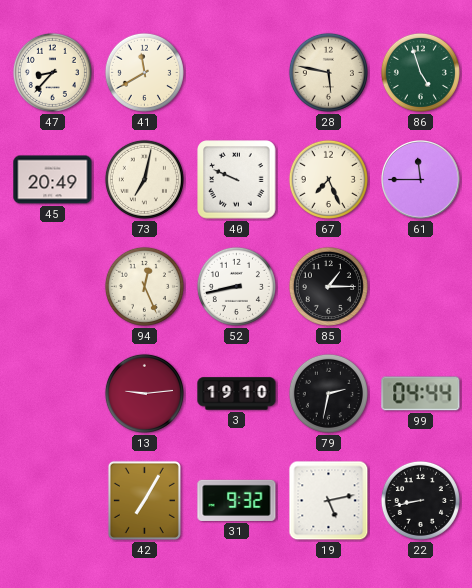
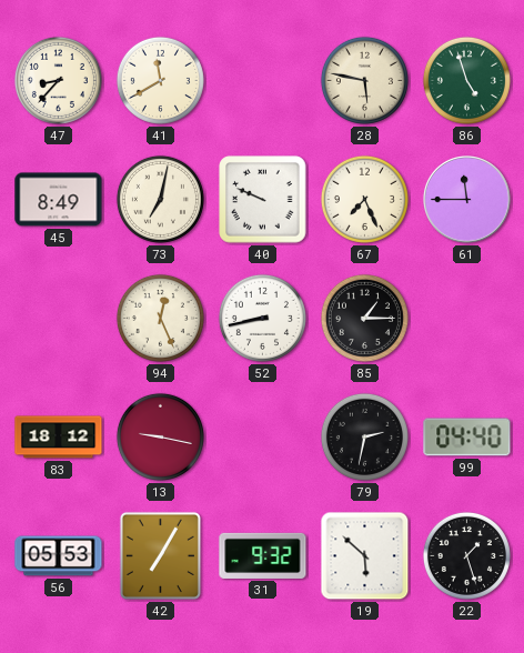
45: 20:49 -> 8:49 (59, 200)
83: none -> 18:12 (59, 438)
13: 9:14 -> 9:17 (160, 436)
3: 19:10 -> none (237, 394)
99: 04:44 -> 04:40 (467, 438)
56: none -> 05:53 (59, 556)
19: 5:13 -> 5:52 (365, 556)
22: 8:43 -> 1:27 (466, 555)
